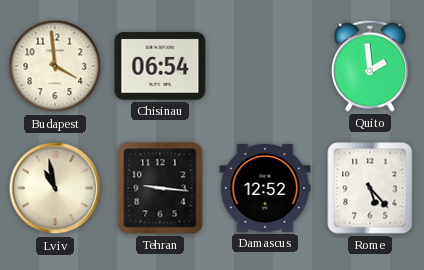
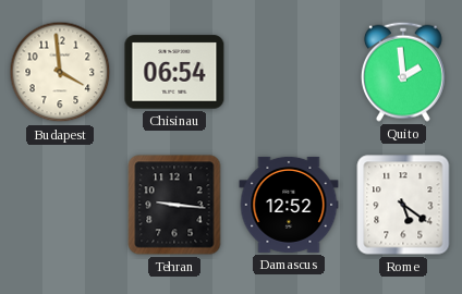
Lviv: 10:58 -> none (55, 188)
Rome: 5:23 -> 5:21 (403, 205)
